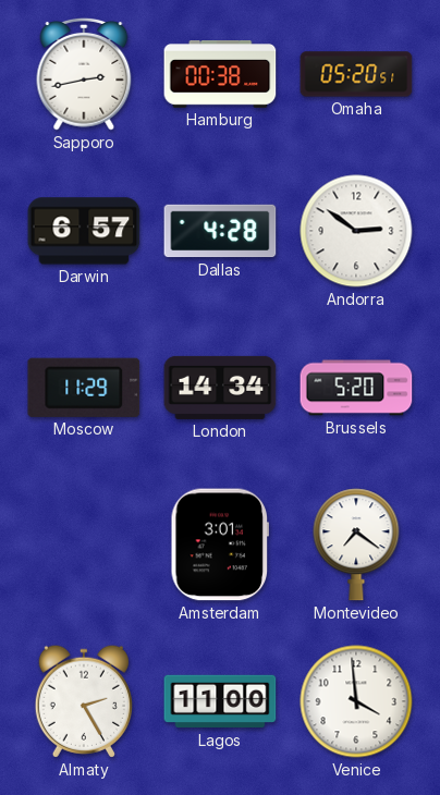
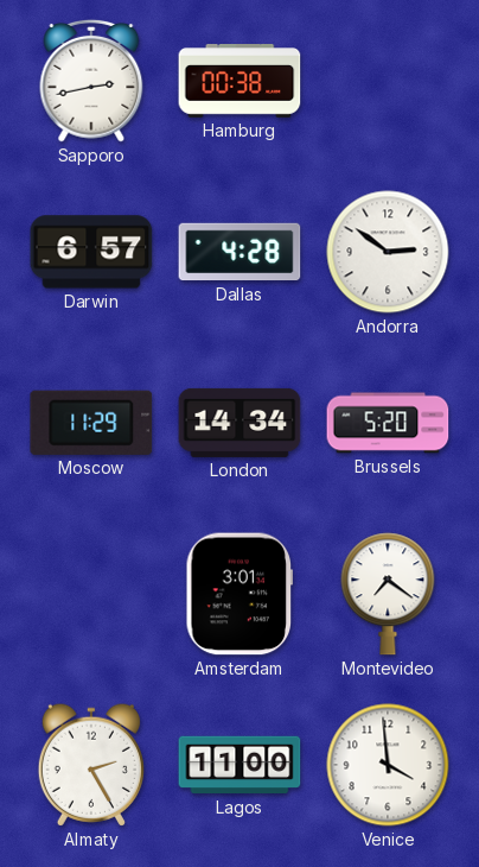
Omaha: 05:20 -> none (356, 74)
